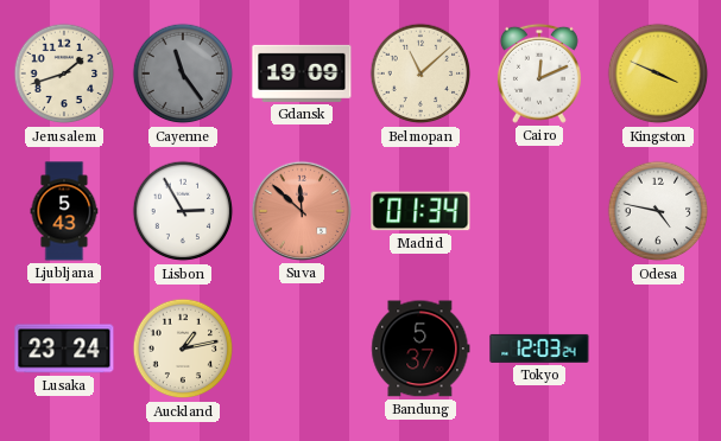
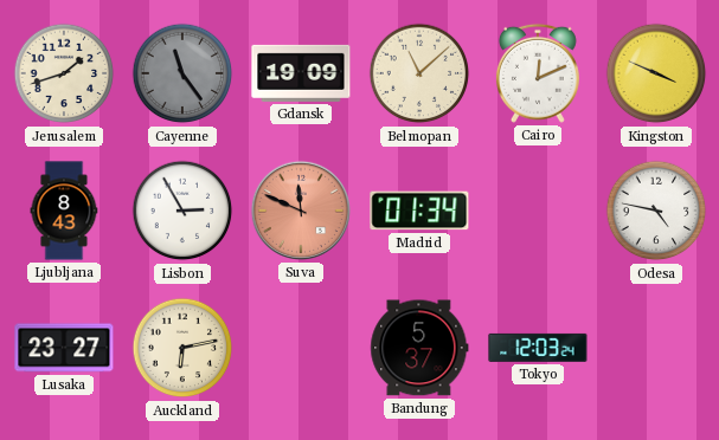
Ljubljana: 5:43 -> 8:43 (64, 211)
Suva: 11:52 -> 11:49 (301, 211)
Lusaka: 23:24 -> 23:27 (64, 348)
Auckland: 1:13 -> 6:13 (182, 348)
